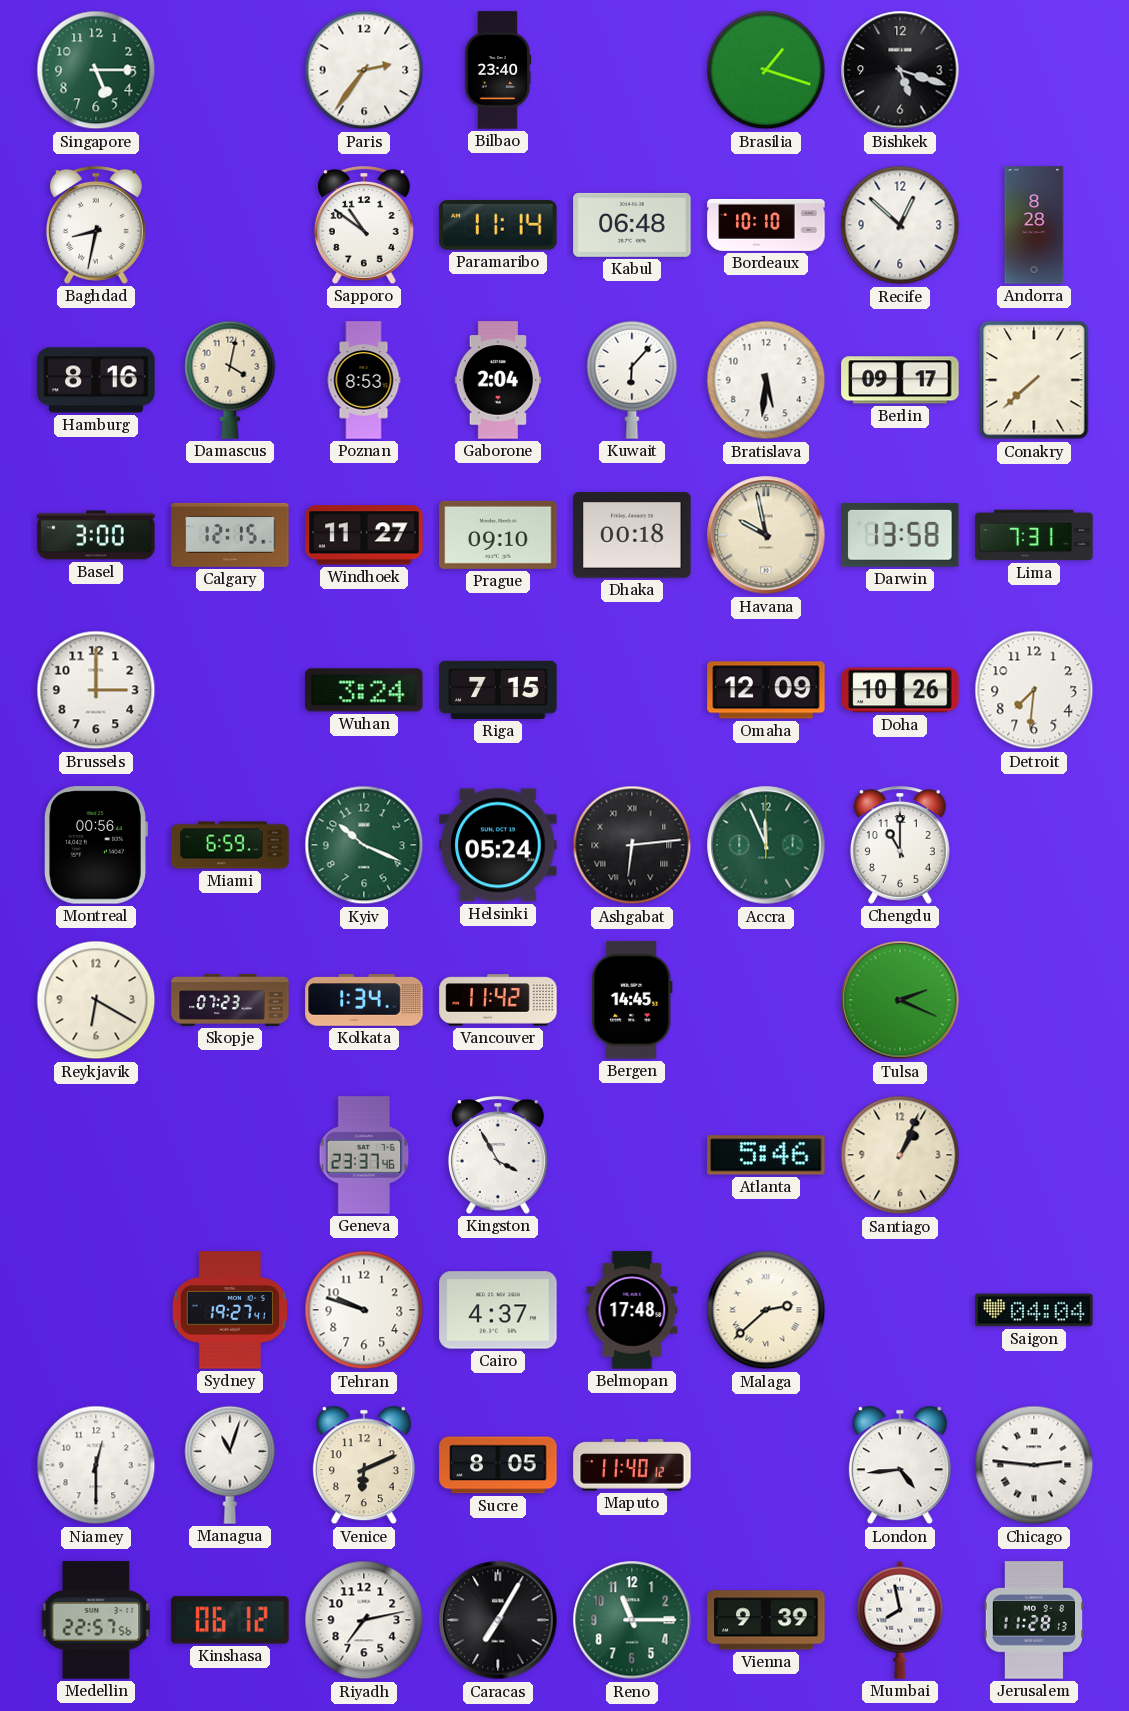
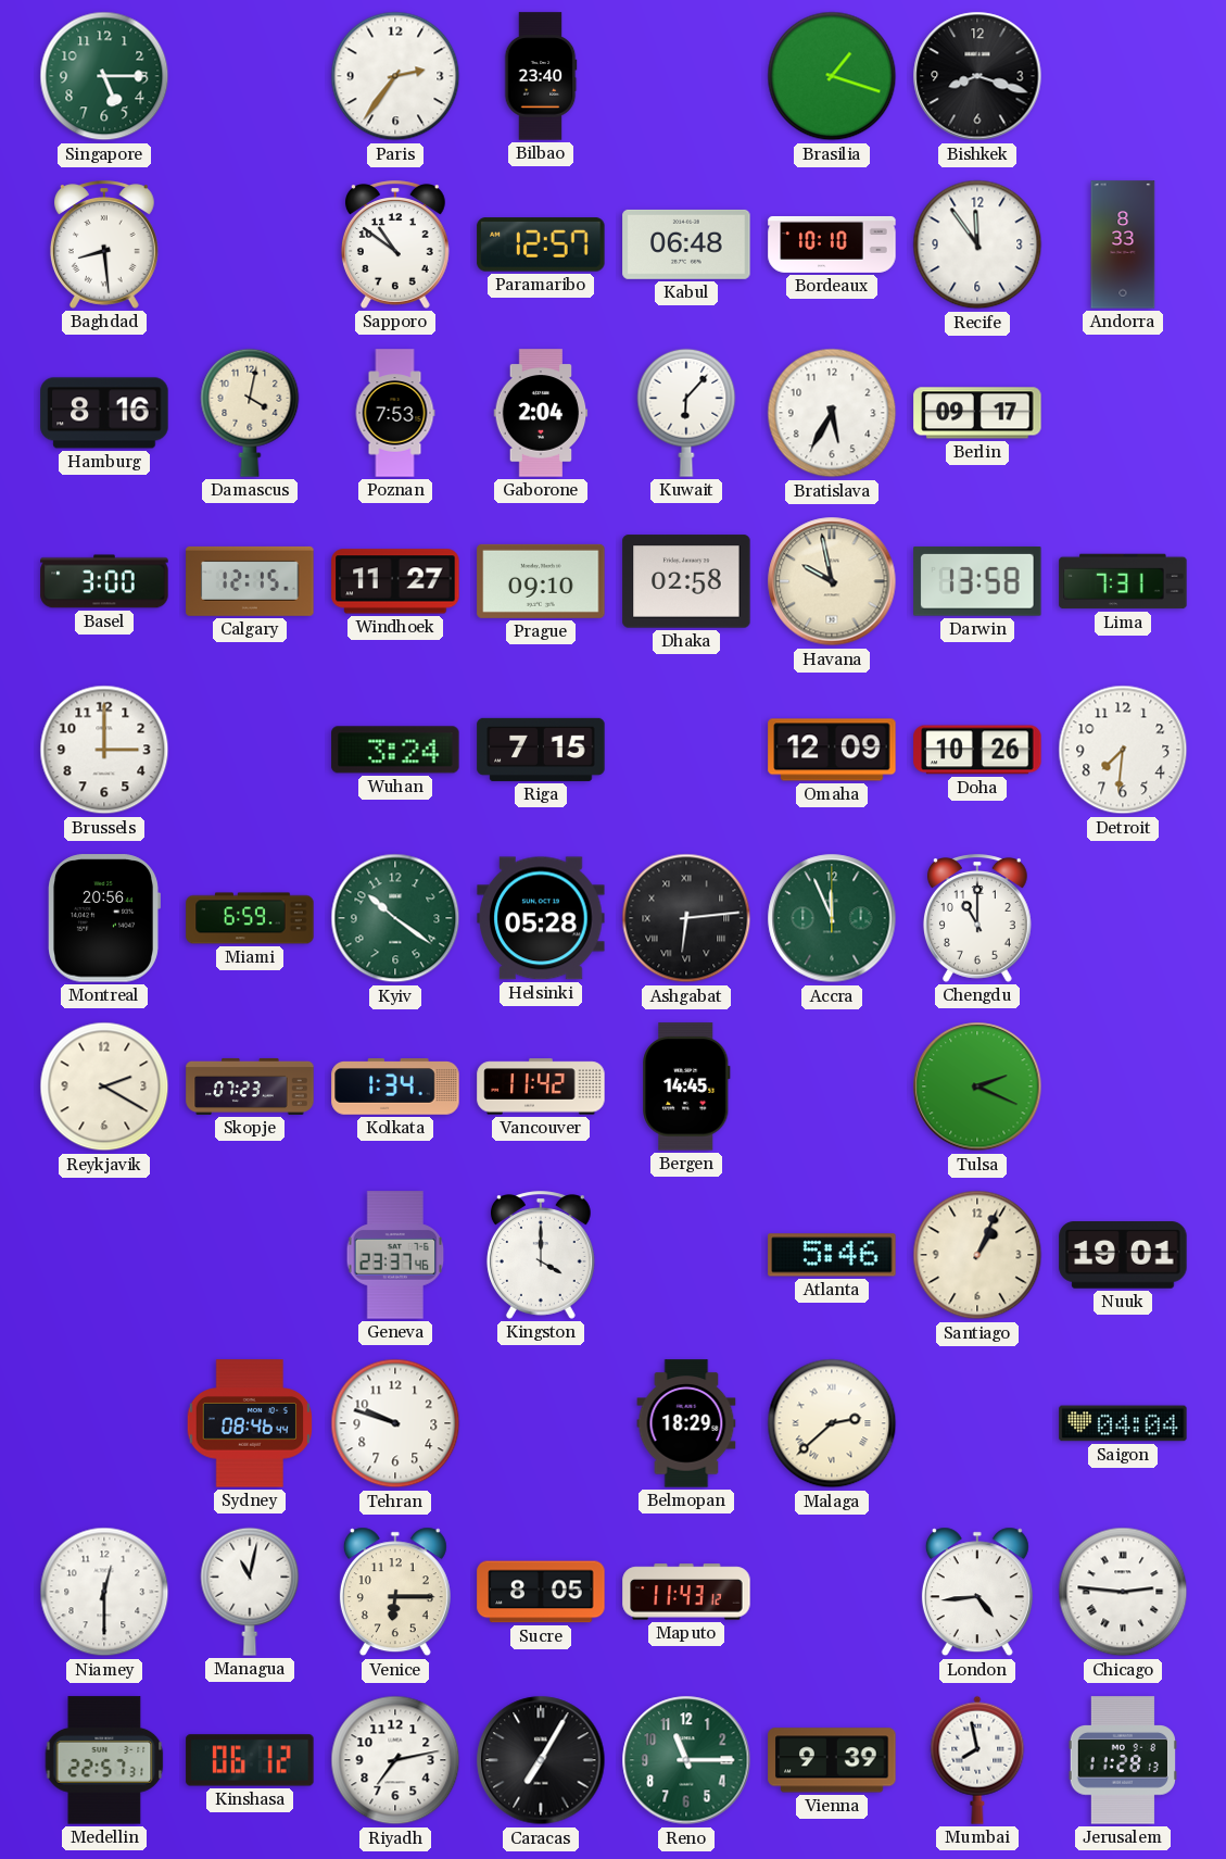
Bishkek: 5:18 -> 8:18 (977, 76)
Baghdad: 8:32 -> 8:29 (104, 244)
Paramaribo: 11:14 -> 12:57 (541, 244)
Recife: 12:52 -> 11:54 (977, 244)
Andorra: 8:28 -> 8:33 (1123, 244)
Poznan: 8:53 -> 7:53 (395, 413)
Bratislava: 5:31 -> 5:35 (832, 413)
Conakry: 7:38 -> none (1034, 380)
Dhaka: 00:18 -> 02:58 (686, 581)
Montreal: 00:56 -> 20:56 (104, 918)
Kyiv: 10:19 -> 10:21 (395, 918)
Helsinki: 05:24 -> 05:28 (541, 918)
Reykjavik: 6:20 -> 2:20 (104, 1086)
Kingston: 3:55 -> 4:00 (541, 1255)
Nuuk: none -> 19:01 (1123, 1255)
Sydney: 19:27 -> 08:46 (250, 1423)
Cairo: 4:37 -> none (498, 1310)
Belmopan: 17:48 -> 18:29 (686, 1423)
Managua: 11:03 -> 11:02 (250, 1592)
Venice: 6:11 -> 6:15 (395, 1592)
Maputo: 11:40 -> 11:43 (686, 1592)
Medellin: 22:57:56 -> 22:57:31 (104, 1760)
